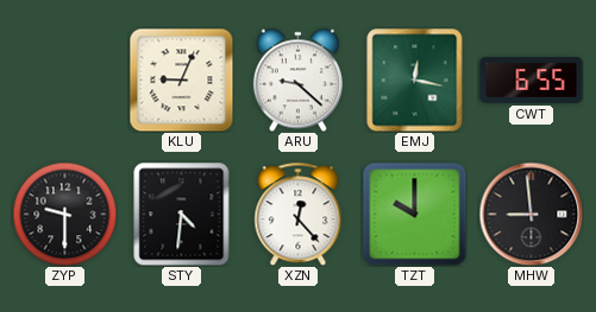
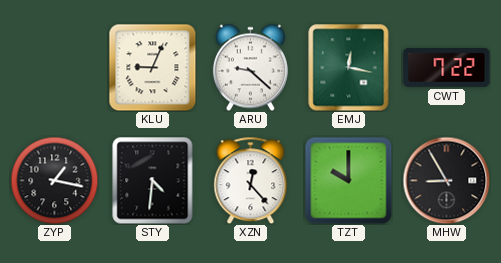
CWT: 6:55 -> 7:22 (447, 67)
ZYP: 9:30 -> 1:17 (54, 180)
MHW: 8:59 -> 8:55 (446, 180)
